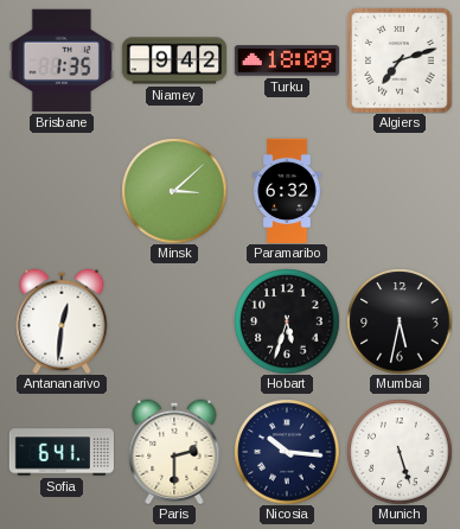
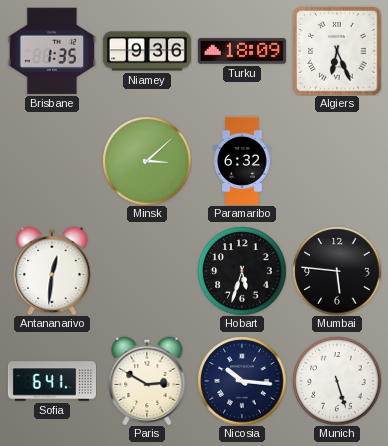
Niamey: 9:42 -> 9:36 (146, 51)
Algiers: 7:12 -> 6:26 (337, 51)
Mumbai: 5:32 -> 5:46 (337, 271)
Paris: 2:30 -> 2:50 (147, 381)
